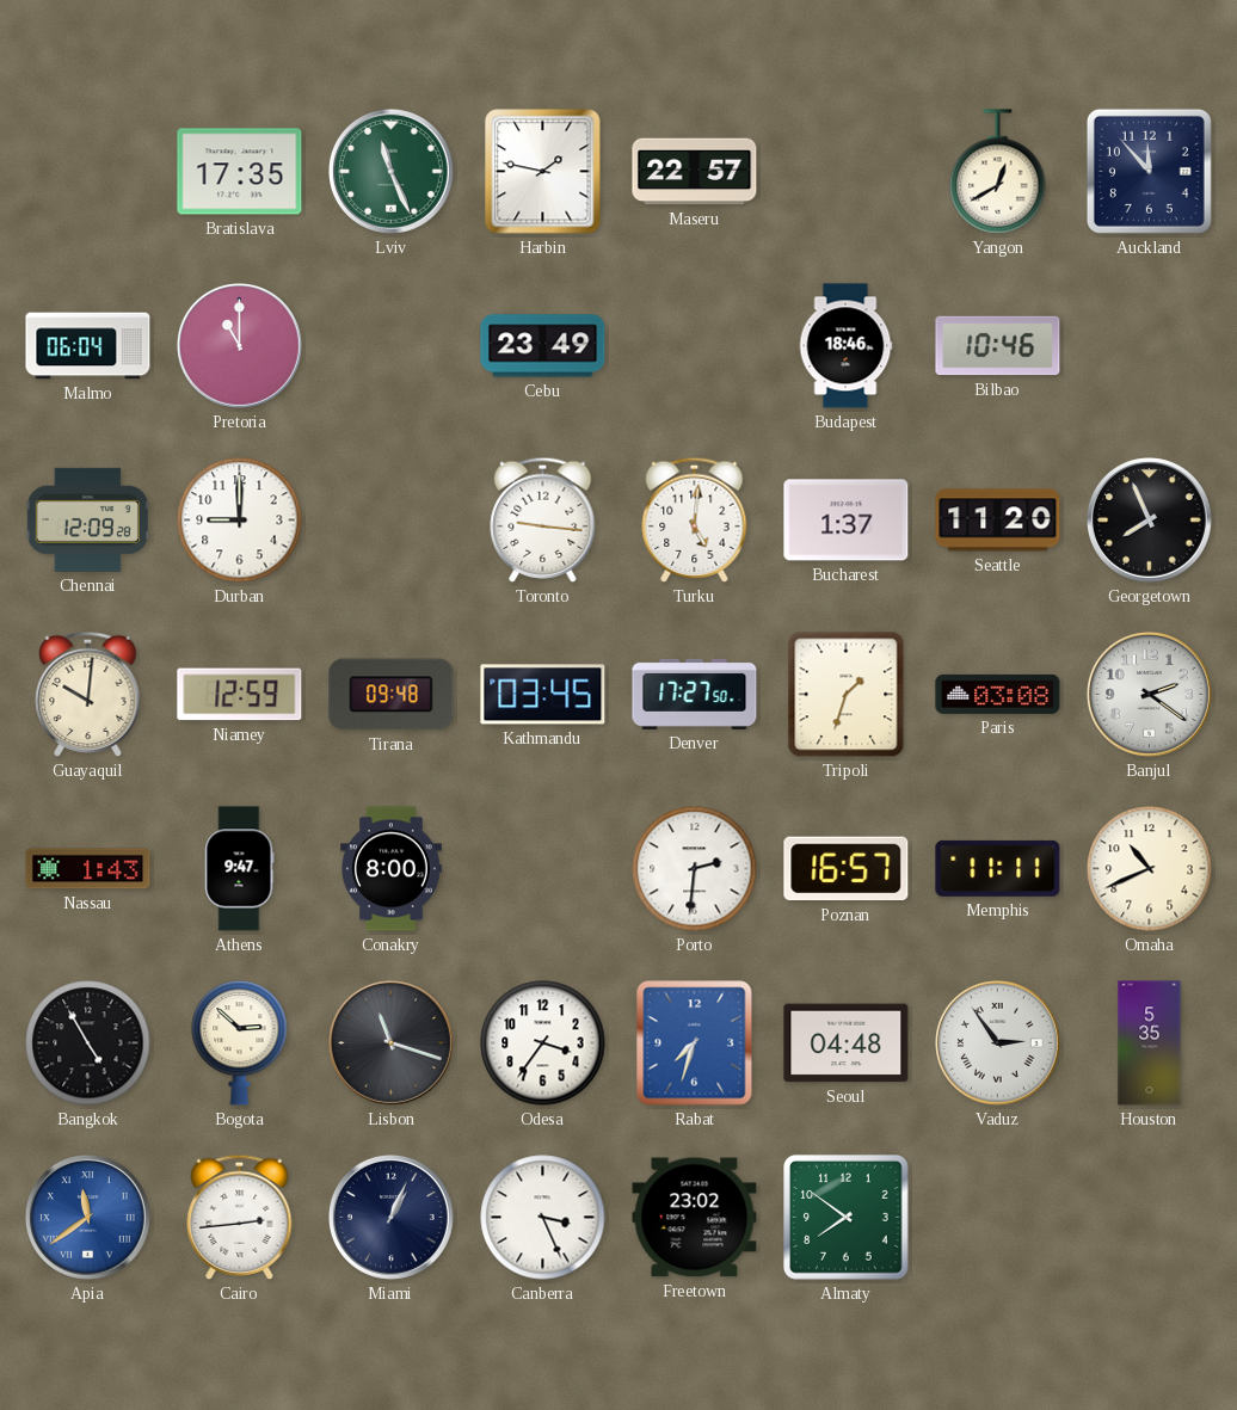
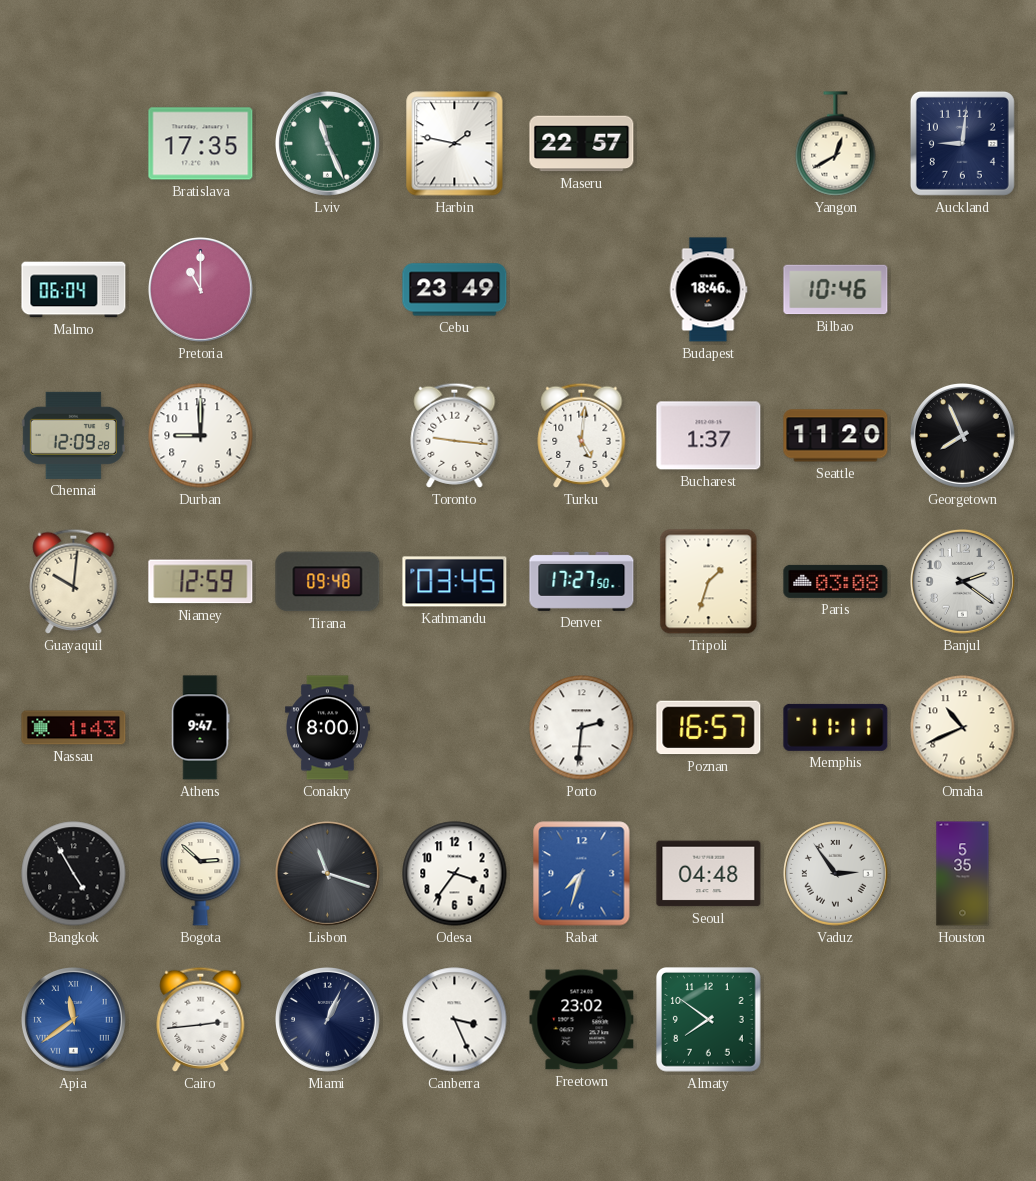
Auckland: 11:53 -> 9:01 (962, 143)
